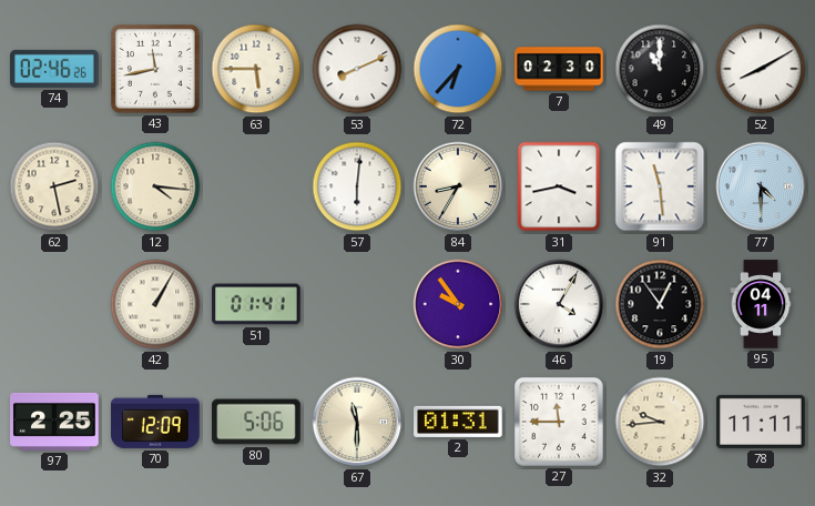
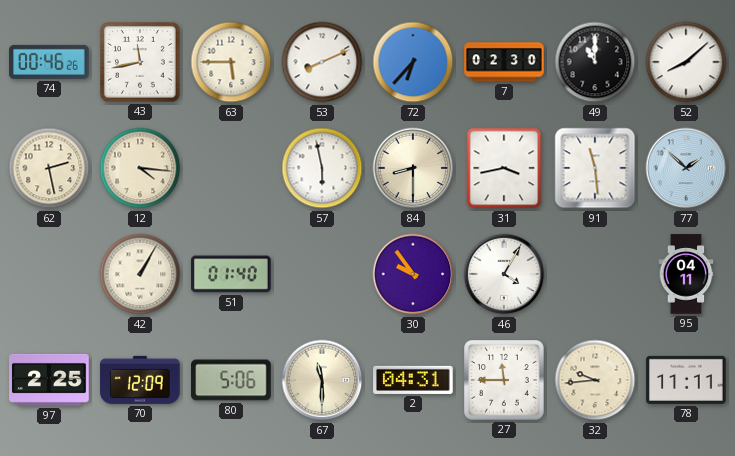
74: 02:46 -> 00:46 (49, 62)
52: 8:10 -> 8:08 (686, 62)
57: 6:01 -> 5:58 (322, 168)
84: 8:35 -> 8:30 (413, 168)
77: 4:30 -> 1:52 (686, 168)
51: 01:41 -> 01:40 (231, 274)
19: 12:54 -> none (660, 304)
2: 01:31 -> 04:31 (413, 380)
